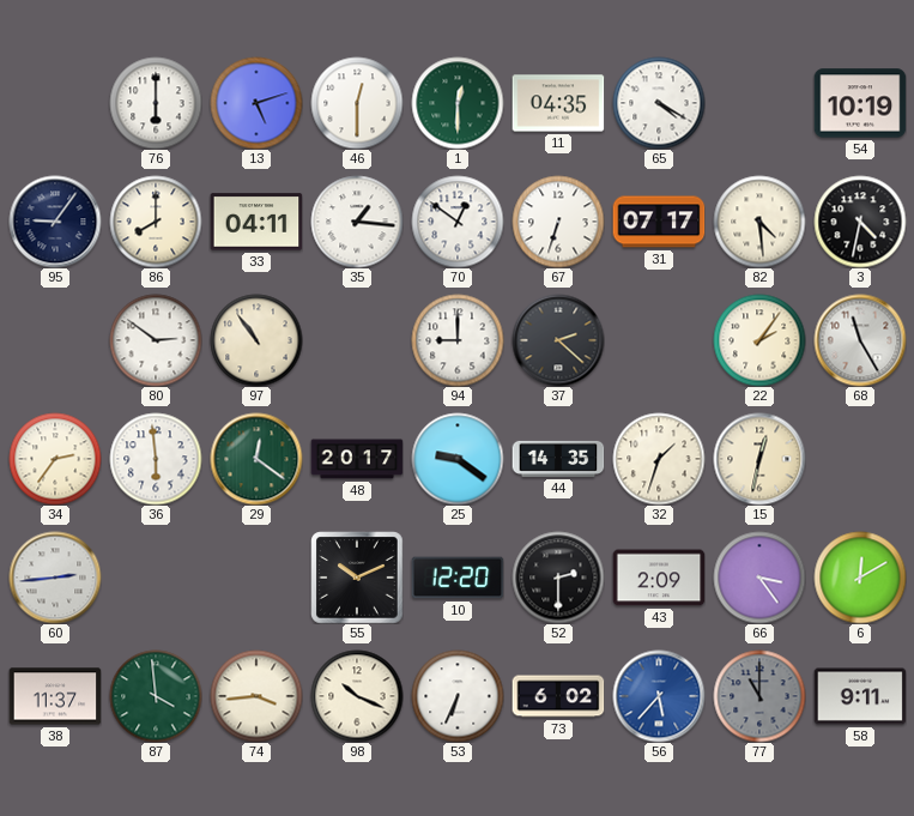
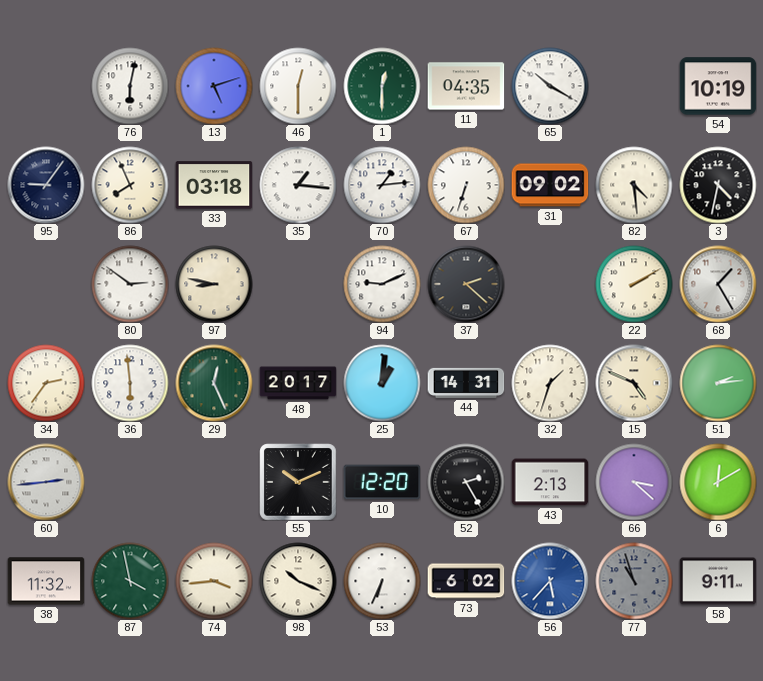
76: 6:00 -> 6:02 (130, 86)
65: 4:20 -> 10:20 (550, 86)
86: 8:00 -> 7:56 (130, 185)
33: 04:11 -> 03:18 (214, 185)
70: 12:51 -> 1:14 (382, 185)
31: 07:17 -> 09:02 (550, 185)
97: 10:54 -> 8:47 (214, 284)
94: 9:00 -> 9:11 (382, 284)
22: 2:06 -> 2:10 (634, 284)
68: 11:25 -> 1:25 (718, 284)
29: 12:21 -> 12:26 (214, 383)
25: 9:21 -> 1:01 (382, 383)
44: 14:35 -> 14:31 (466, 383)
15: 12:32 -> 4:49 (634, 383)
51: none -> 2:14 (718, 383)
52: 2:30 -> 2:25 (466, 482)
43: 2:09 -> 2:13 (550, 482)
66: 3:24 -> 3:22 (634, 482)
38: 11:37 -> 11:32 (46, 581)
87: 3:59 -> 3:58 (130, 581)
77: 11:00 -> 10:57 (634, 581)
